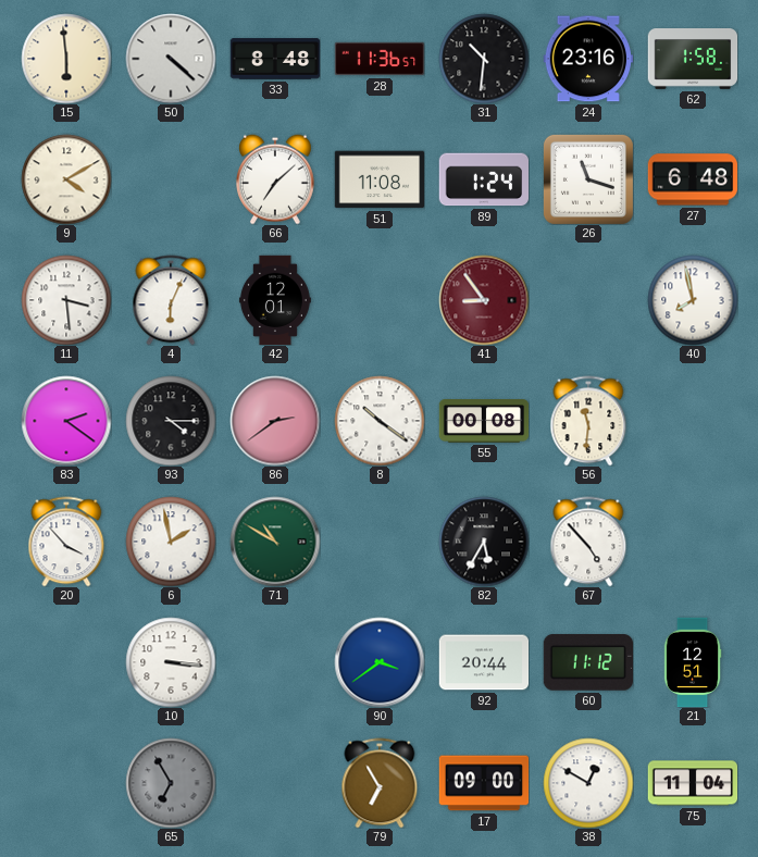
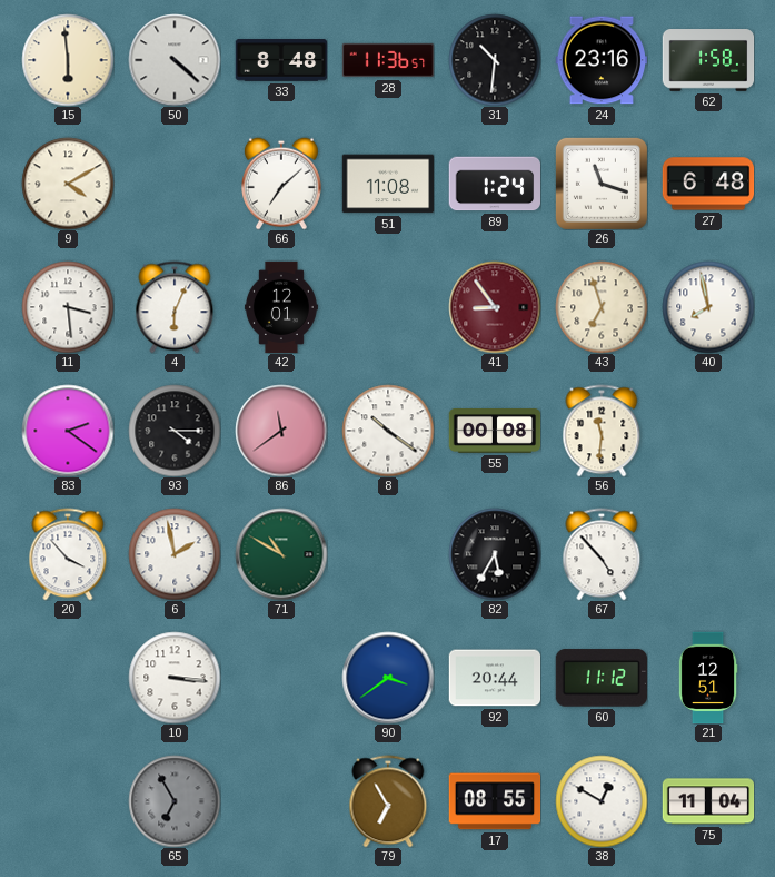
43: none -> 6:57 (602, 307)
86: 2:39 -> 11:39 (281, 431)
17: 09:00 -> 08:55 (495, 801)
